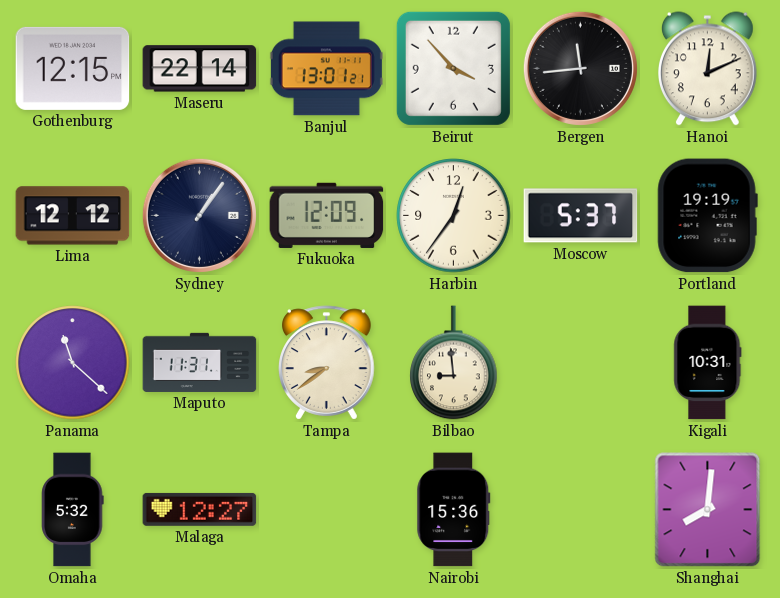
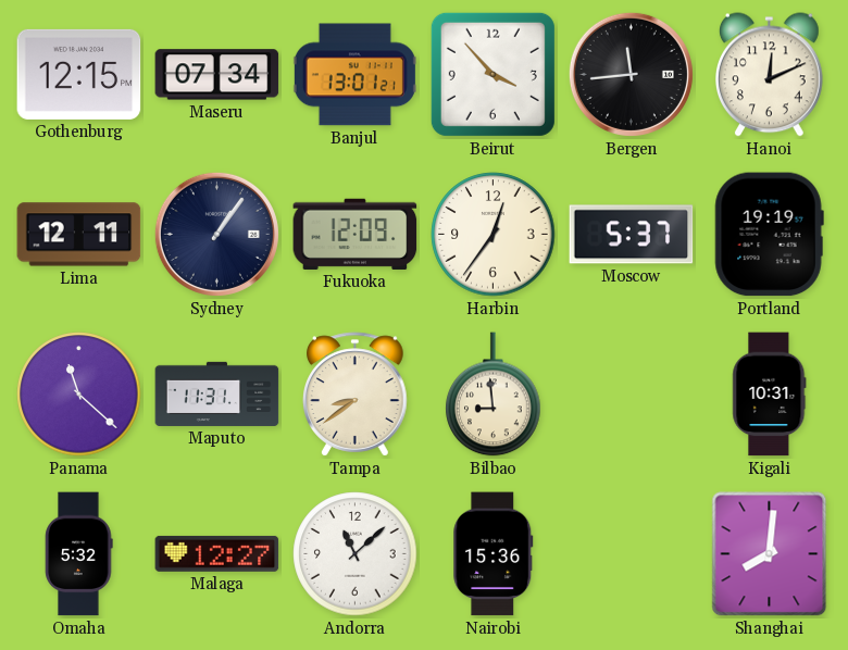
Maseru: 22:14 -> 07:34 (217, 75)
Lima: 12:12 -> 12:11 (79, 235)
Andorra: none -> 11:08 (356, 554)
